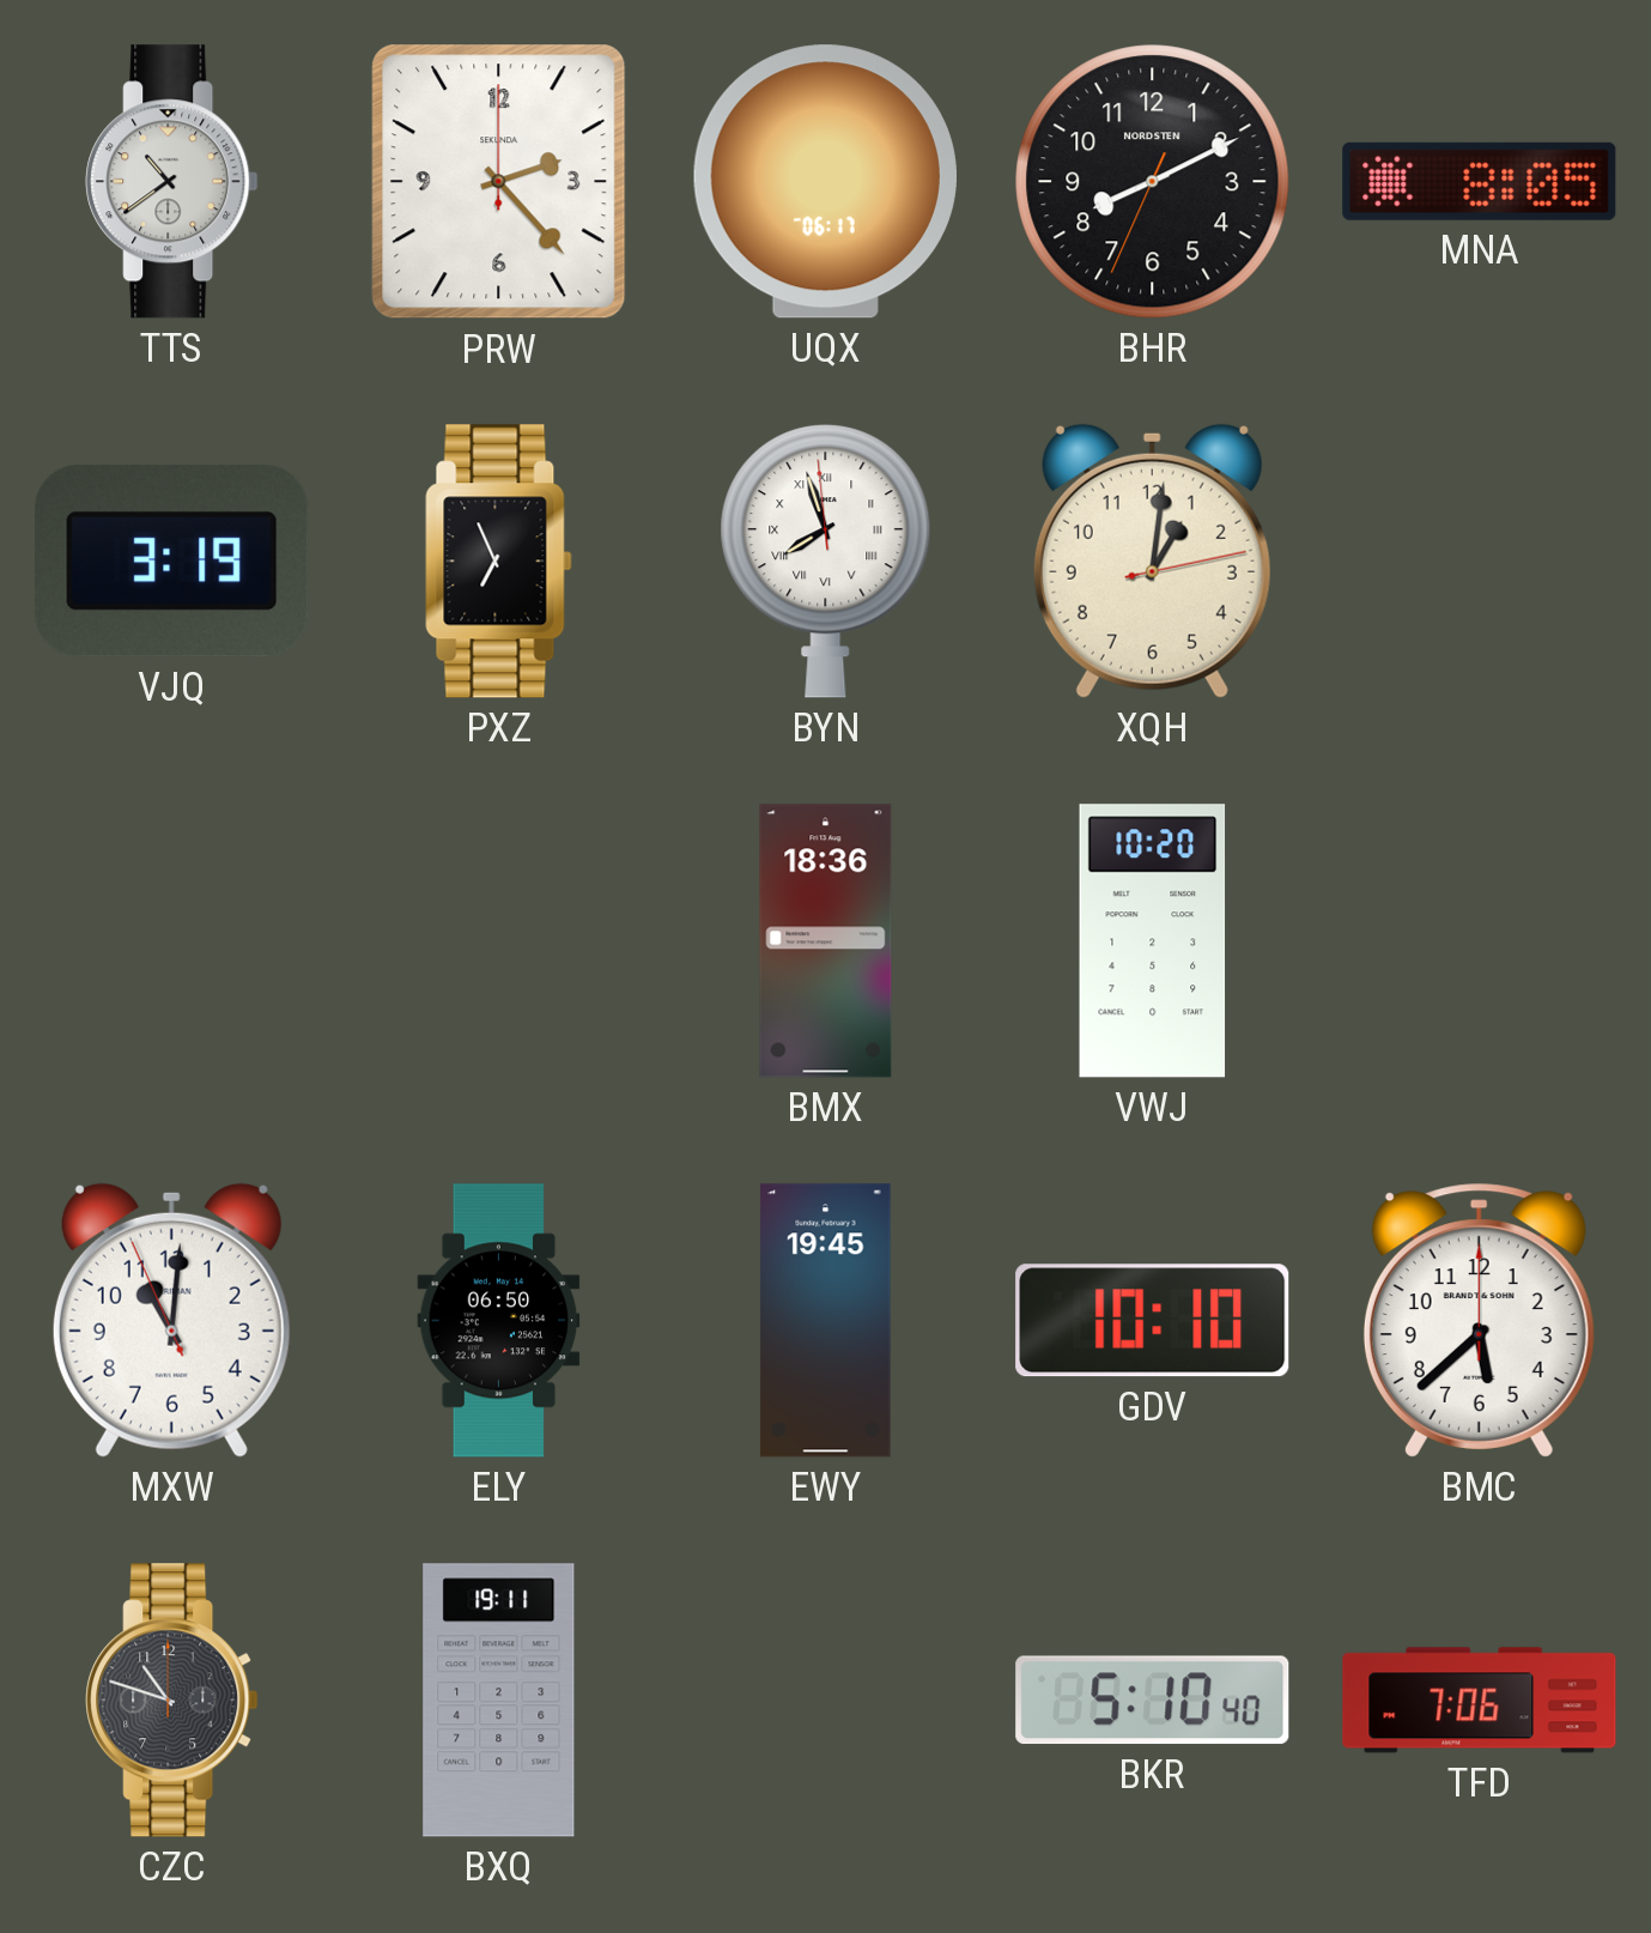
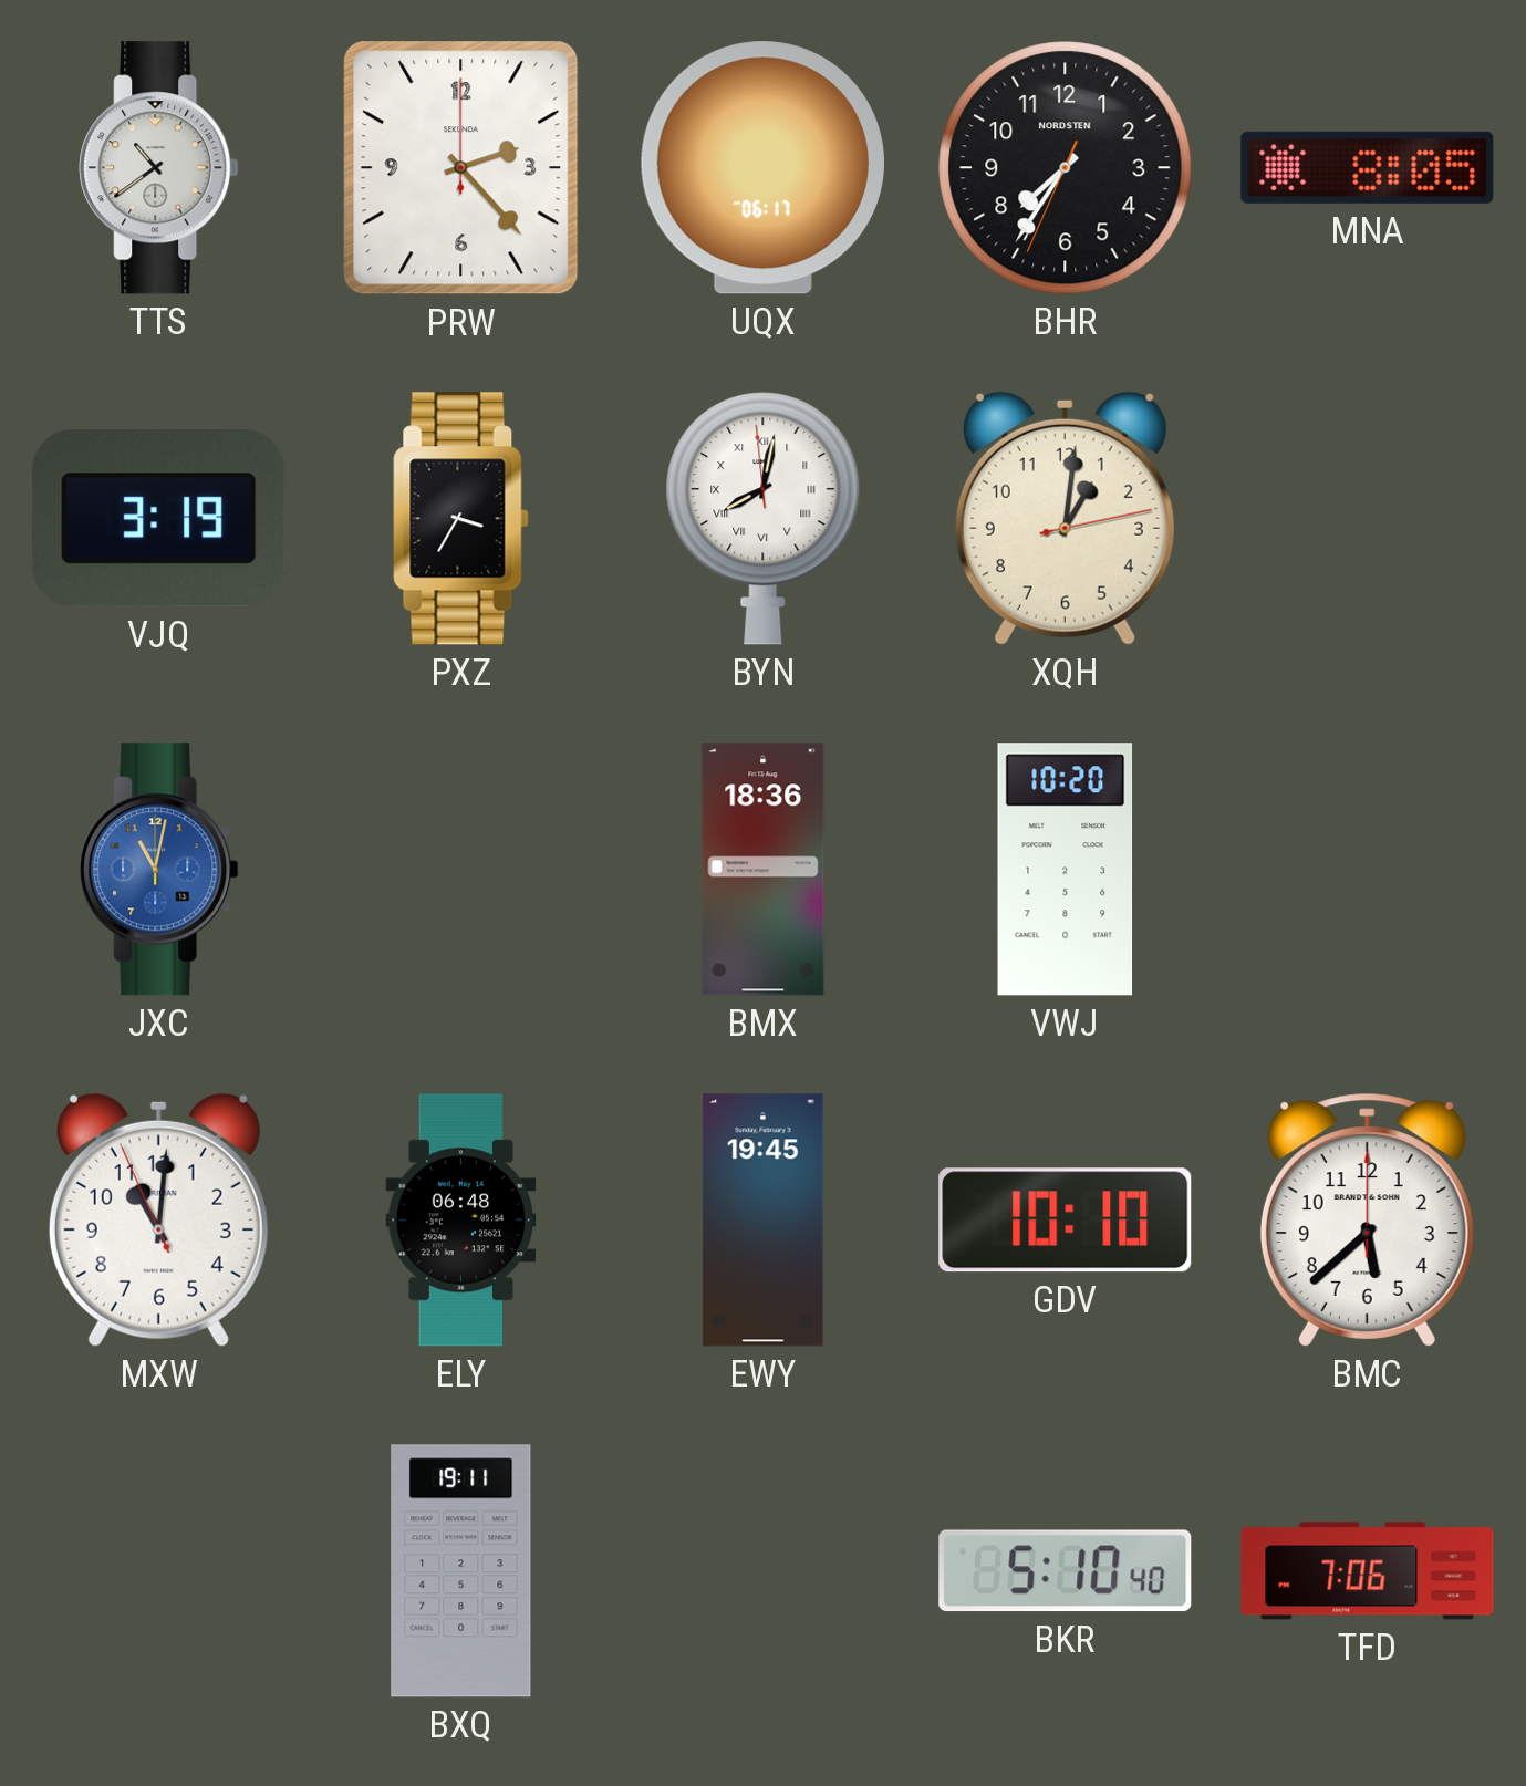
BHR: 8:10 -> 7:35 (1066, 168)
PXZ: 6:56 -> 3:35 (461, 519)
BYN: 7:56 -> 8:01 (764, 519)
JXC: none -> 11:02 (159, 870)
ELY: 06:50 -> 06:48 (461, 1221)
CZC: 10:48 -> none (172, 1701)
